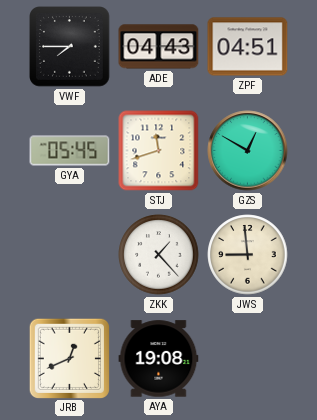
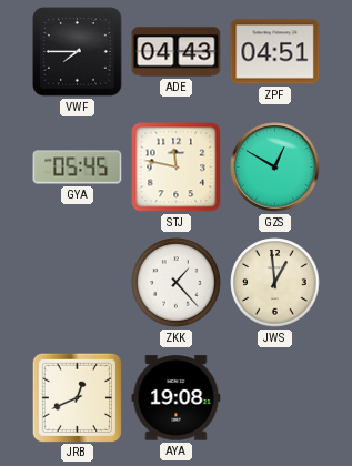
STJ: 11:42 -> 11:47 (177, 168)
JWS: 8:59 -> 12:59 (275, 283)
